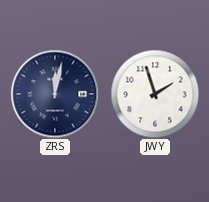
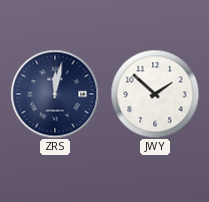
JWY: 1:57 -> 1:52 (155, 94)
